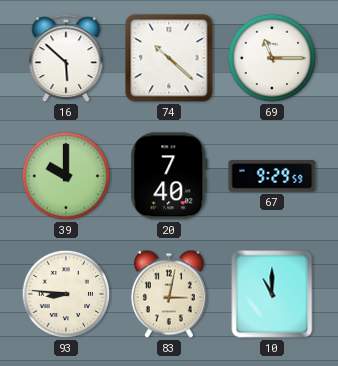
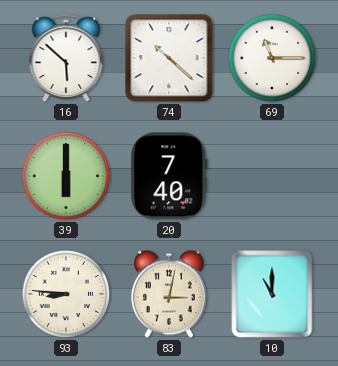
39: 10:00 -> 6:00 (66, 176)
67: 9:29 -> none (272, 177)
